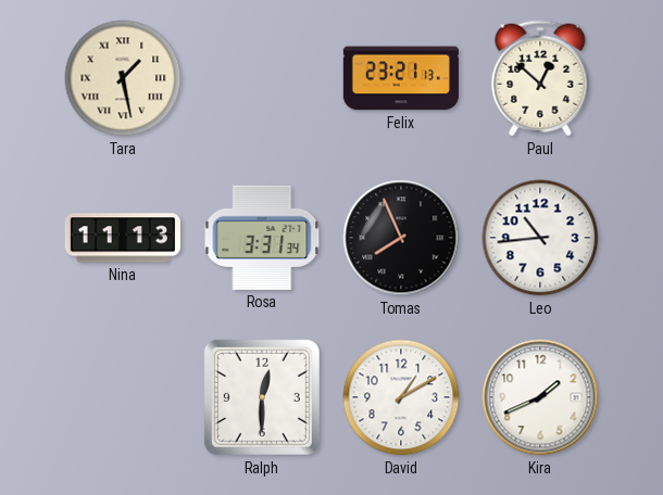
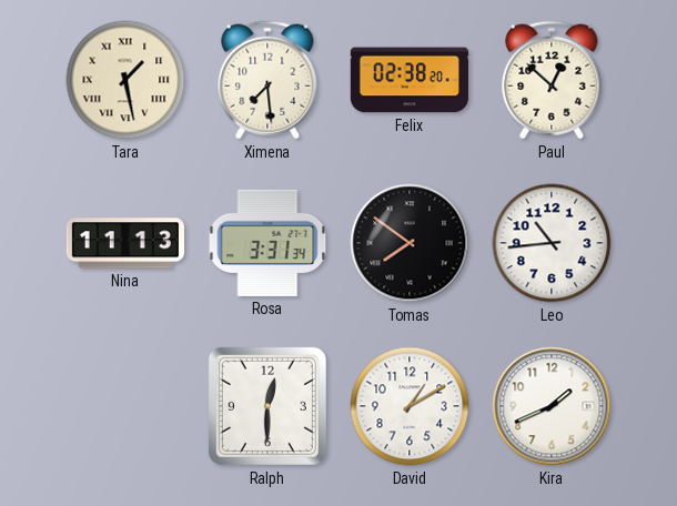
Ximena: none -> 7:29 (267, 80)
Felix: 23:21 -> 02:38 (410, 80)
Tomas: 7:56 -> 7:51 (410, 243)
